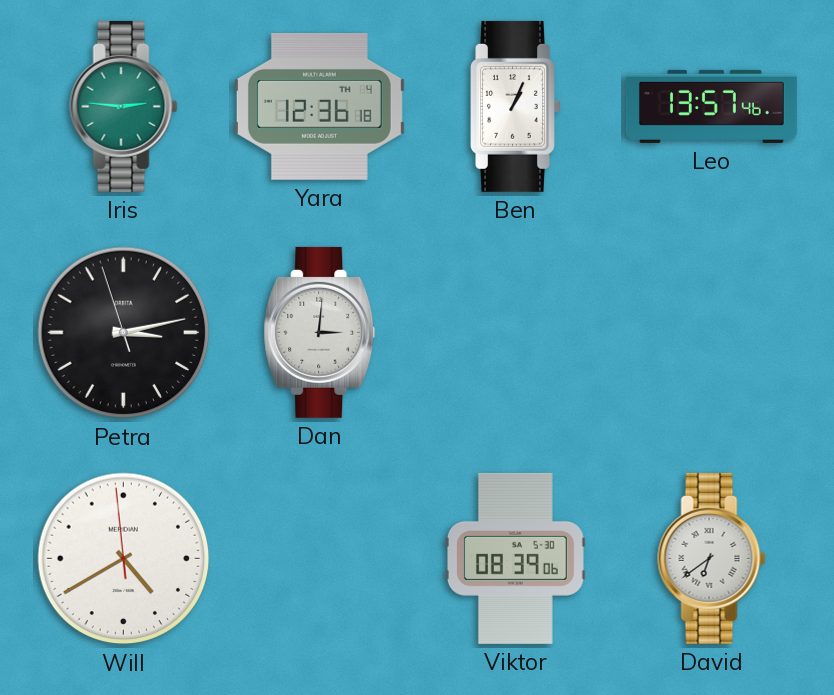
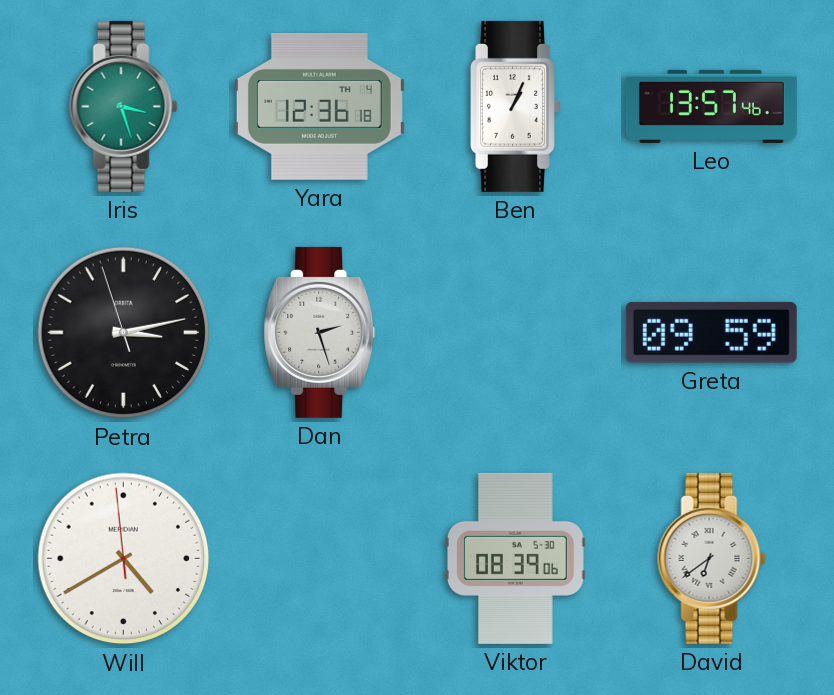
Iris: 2:46 -> 3:27 (124, 106)
Dan: 3:01 -> 2:27 (320, 332)
Greta: none -> 09:59 (711, 332)
